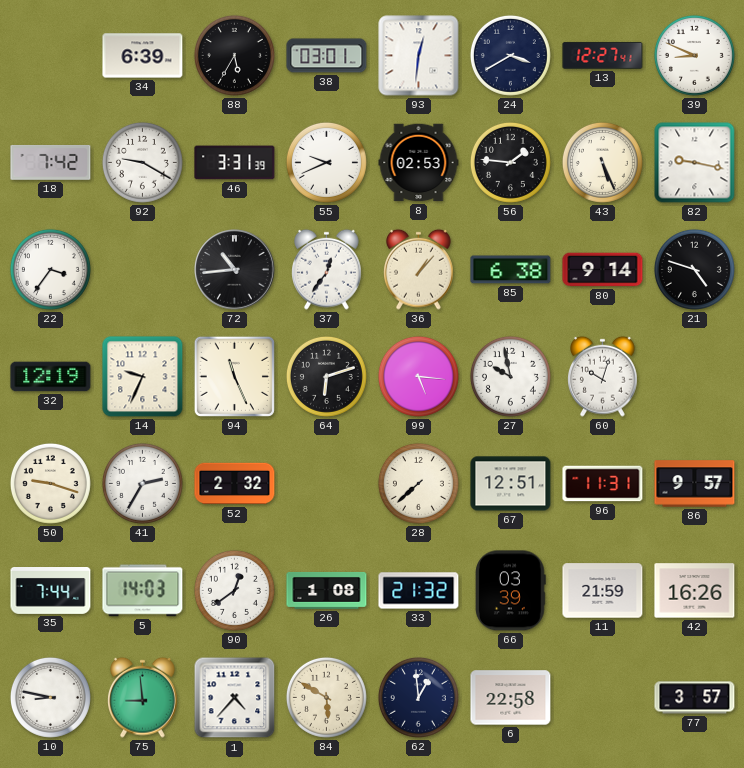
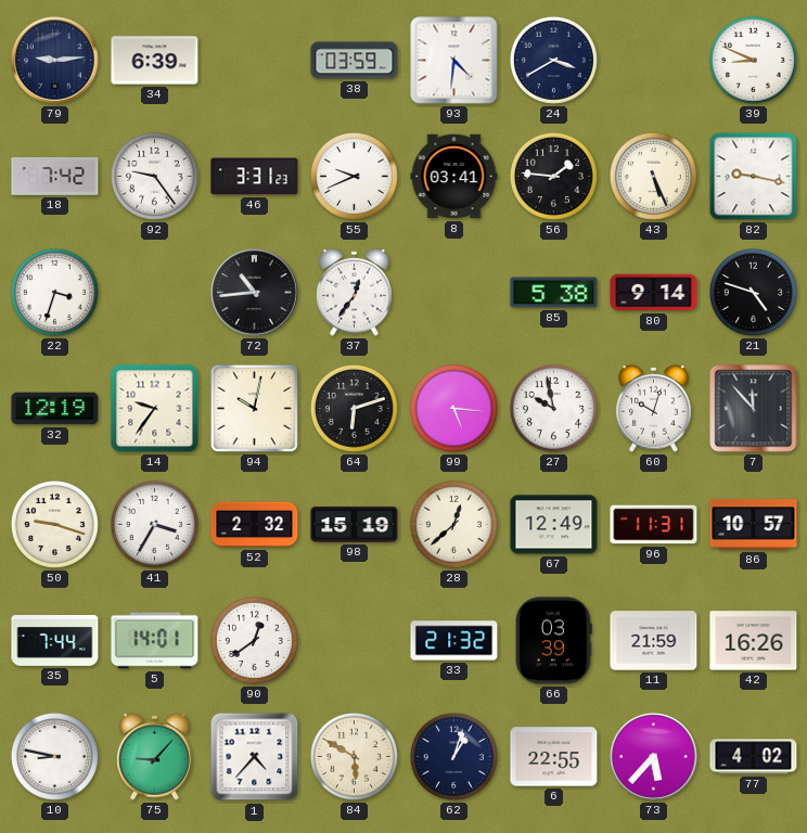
79: none -> 9:14 (55, 61)
88: 5:35 -> none (234, 55)
38: 03:01 -> 03:59 (355, 61)
93: 12:31 -> 4:31 (454, 61)
13: 12:27 -> none (603, 55)
92: 9:20 -> 9:24 (154, 176)
46: 3:31:39 -> 3:31:23 (255, 177)
8: 02:53 -> 03:41 (454, 177)
22: 3:36 -> 3:33 (54, 292)
36: 1:07 -> none (419, 269)
85: 6:38 -> 5:38 (554, 293)
14: 9:34 -> 9:36 (155, 409)
94: 11:26 -> 10:02 (254, 408)
7: none -> 11:53 (754, 409)
41: 2:35 -> 3:35 (154, 524)
98: none -> 15:19 (355, 525)
28: 7:38 -> 12:38 (453, 524)
67: 12:51 -> 12:49 (554, 525)
86: 9:57 -> 10:57 (754, 525)
5: 14:03 -> 14:01 (155, 641)
26: 1:08 -> none (327, 591)
75: 8:59 -> 9:07 (155, 756)
62: 12:59 -> 1:03 (453, 756)
6: 22:58 -> 22:55 (554, 757)
73: none -> 5:37 (654, 757)
77: 3:57 -> 4:02 (754, 757)
